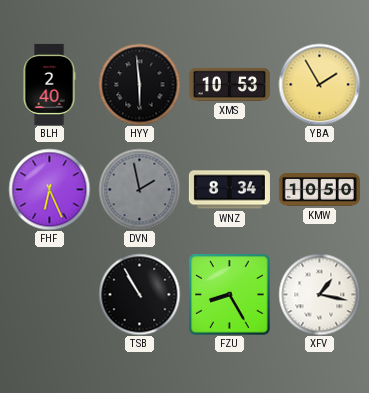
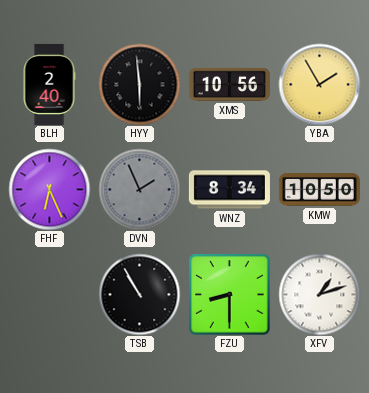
XMS: 10:53 -> 10:56 (229, 84)
DVN: 1:58 -> 1:56 (139, 189)
FZU: 8:25 -> 8:30 (229, 294)
XFV: 1:17 -> 1:12 (319, 294)
